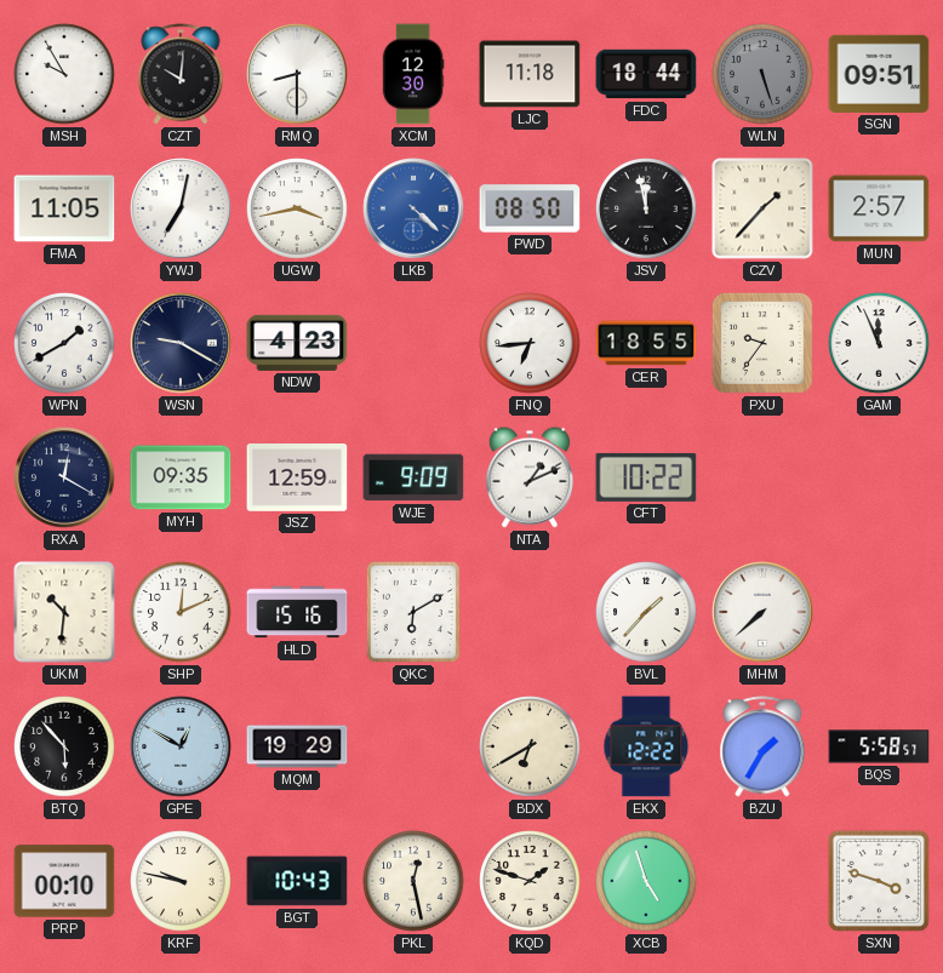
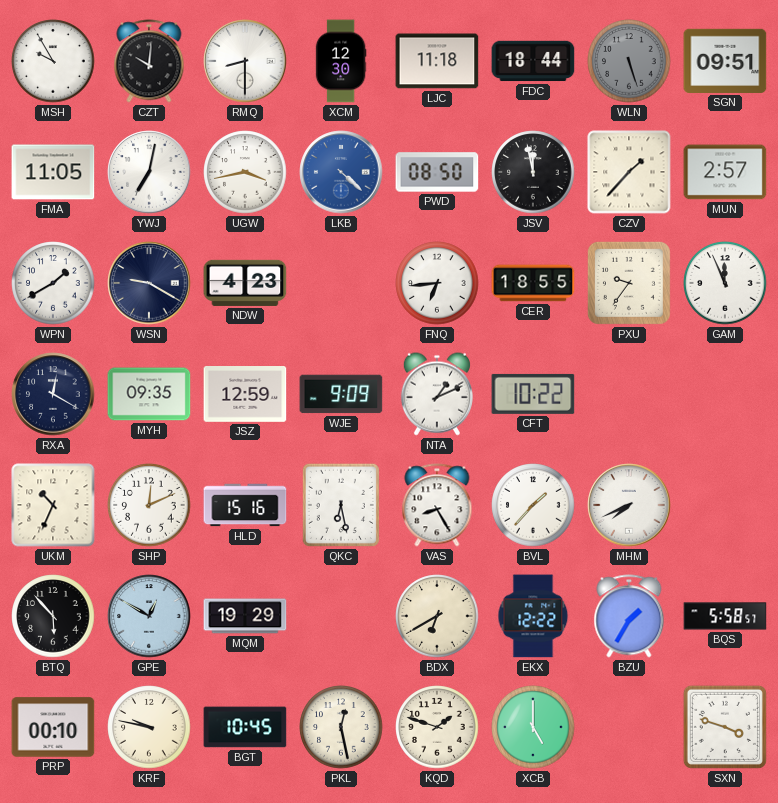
UKM: 10:31 -> 10:34 (53, 505)
QKC: 6:10 -> 6:28 (341, 505)
VAS: none -> 8:25 (437, 505)
MHM: 7:38 -> 7:41 (629, 505)
BGT: 10:43 -> 10:45 (245, 727)
XCB: 4:57 -> 5:00 (533, 727)
